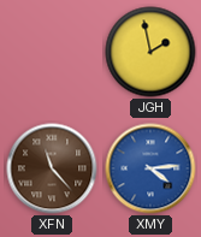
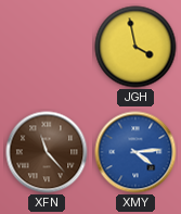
JGH: 1:58 -> 3:58 (135, 47)
